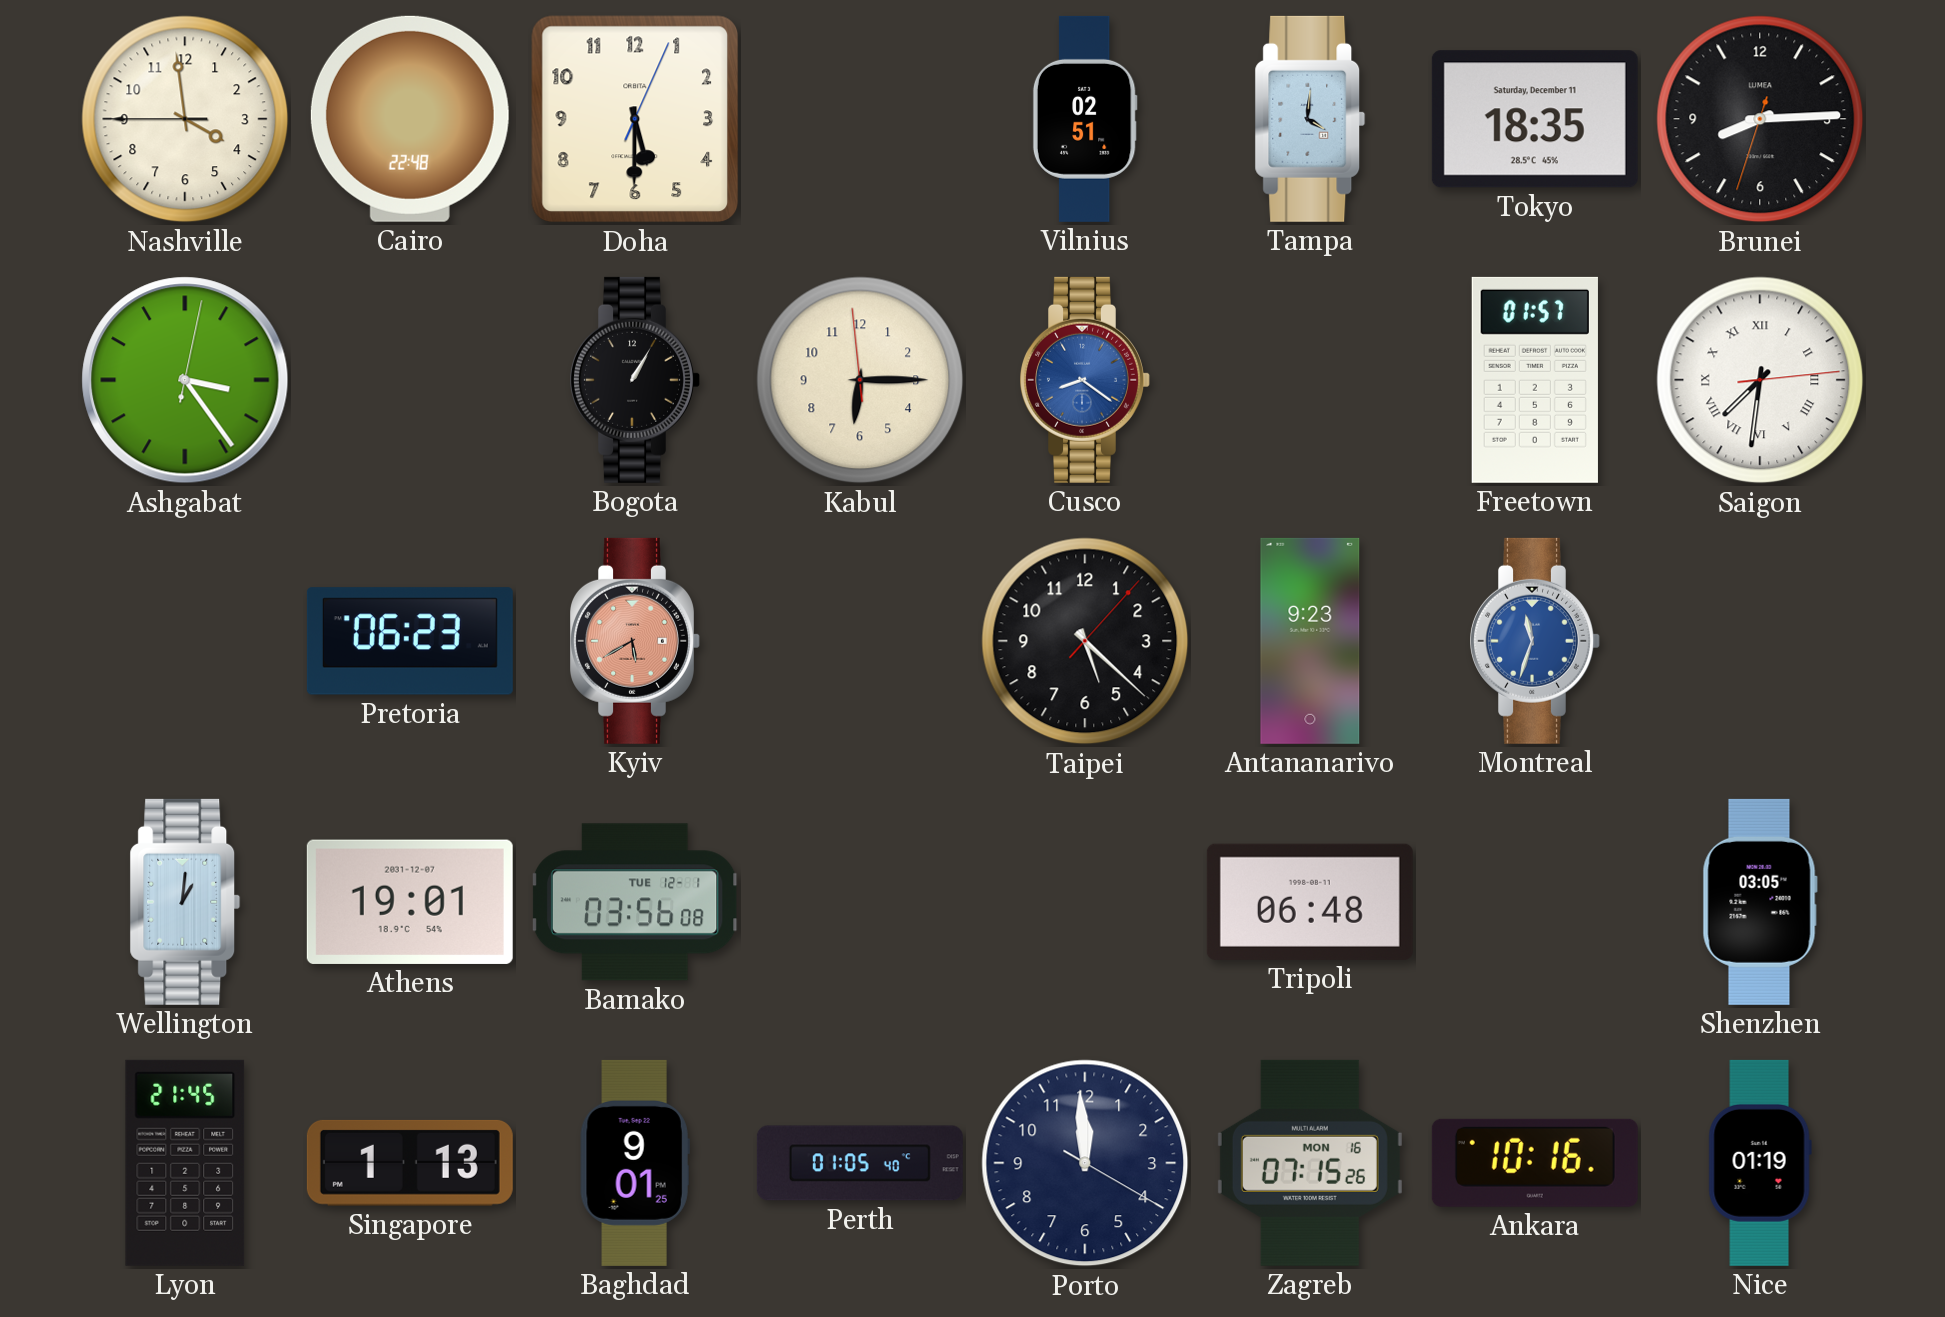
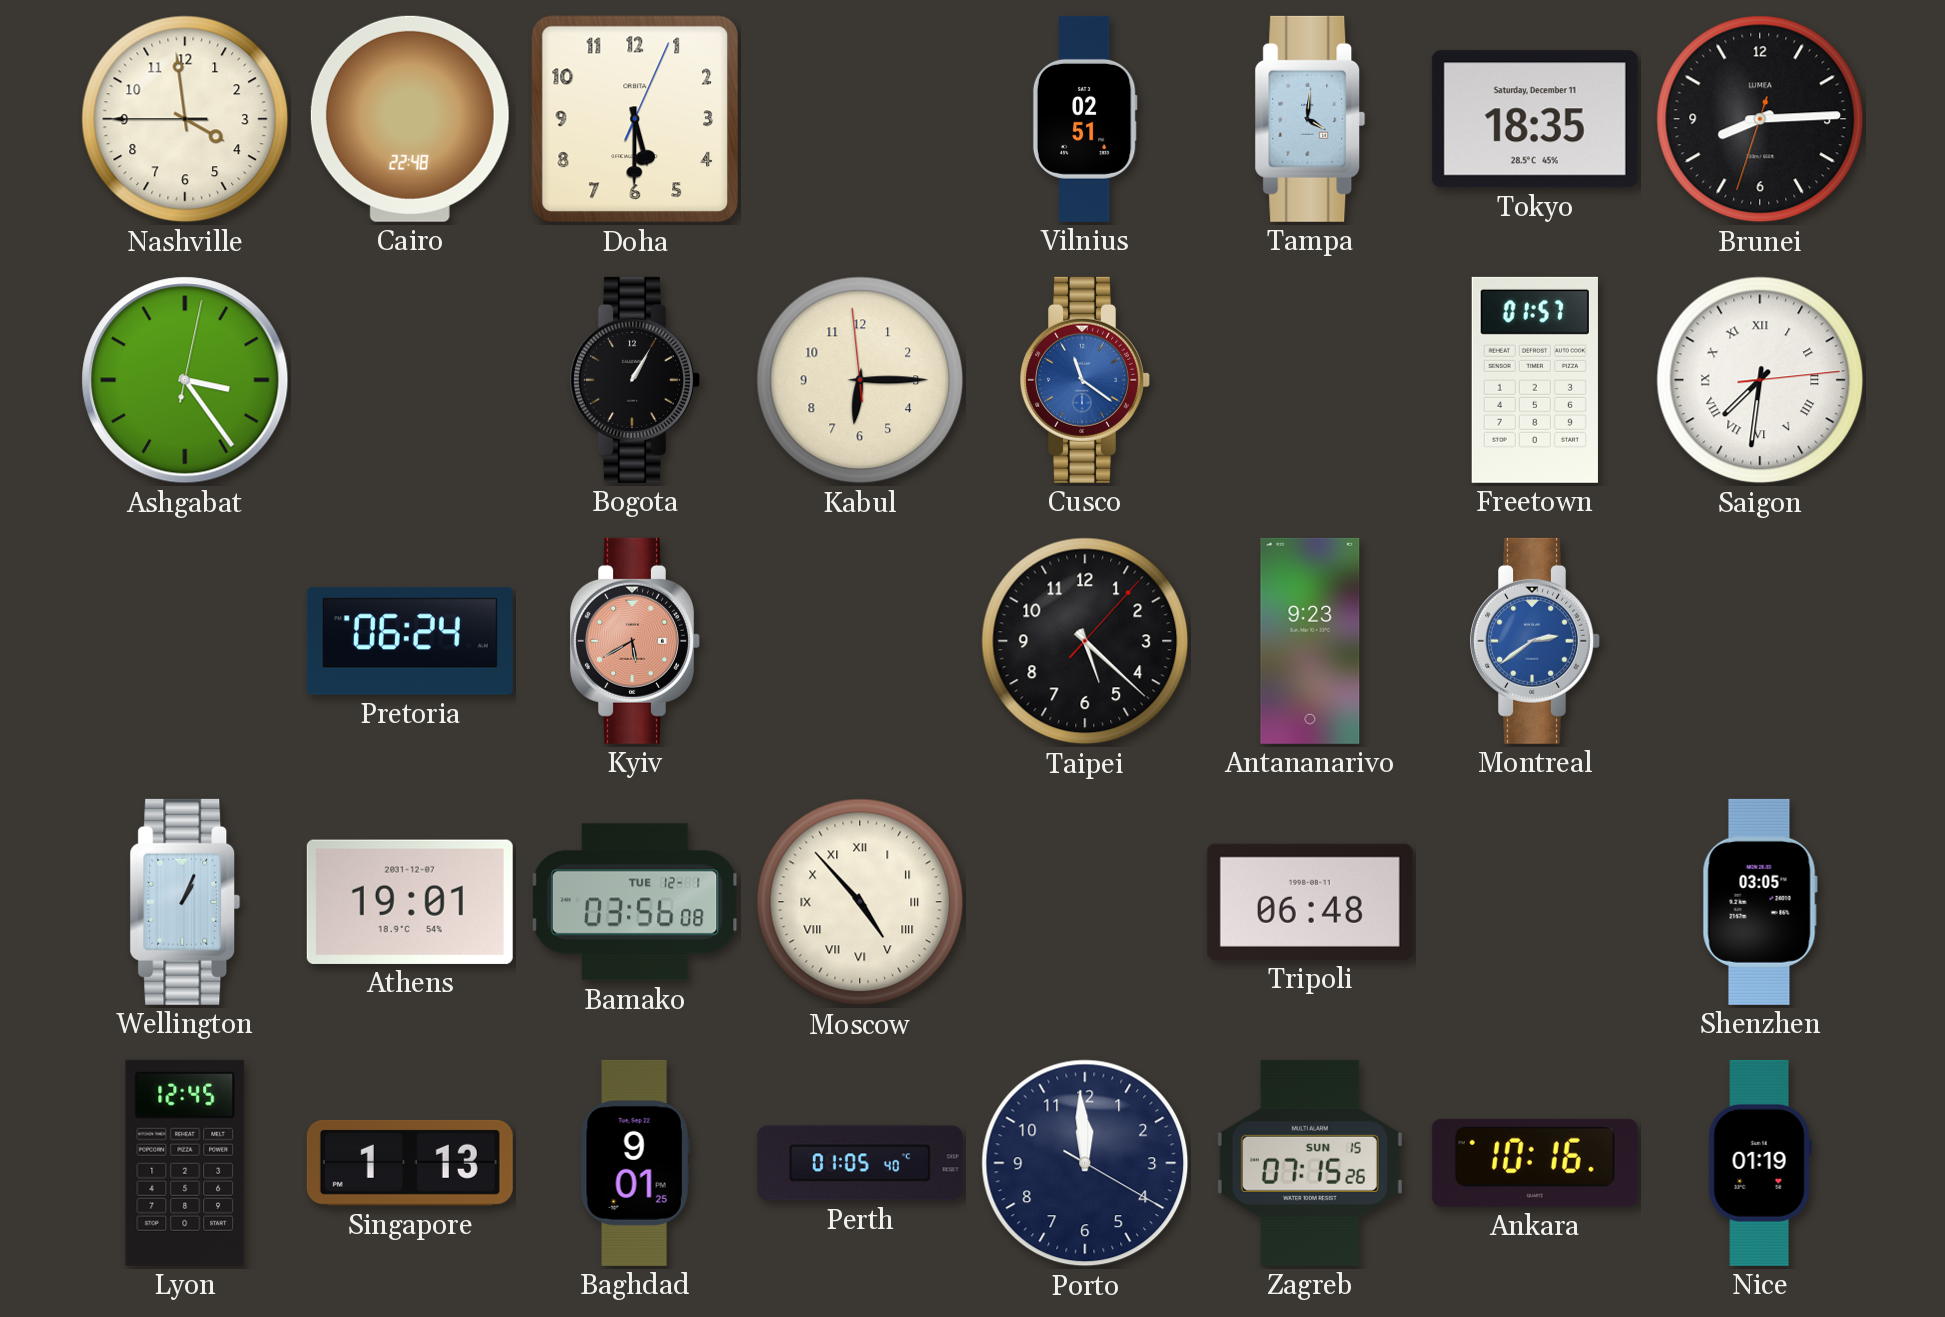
Cusco: 8:21 -> 11:21 (1086, 380)
Pretoria: 06:23 -> 06:24 (410, 641)
Montreal: 11:33 -> 2:39 (1536, 641)
Wellington: 1:01 -> 1:04 (185, 902)
Moscow: none -> 4:53 (860, 902)
Lyon: 21:45 -> 12:45 (185, 1163)
Zagreb date: MON 16 -> SUN 15 (1310, 1163)
